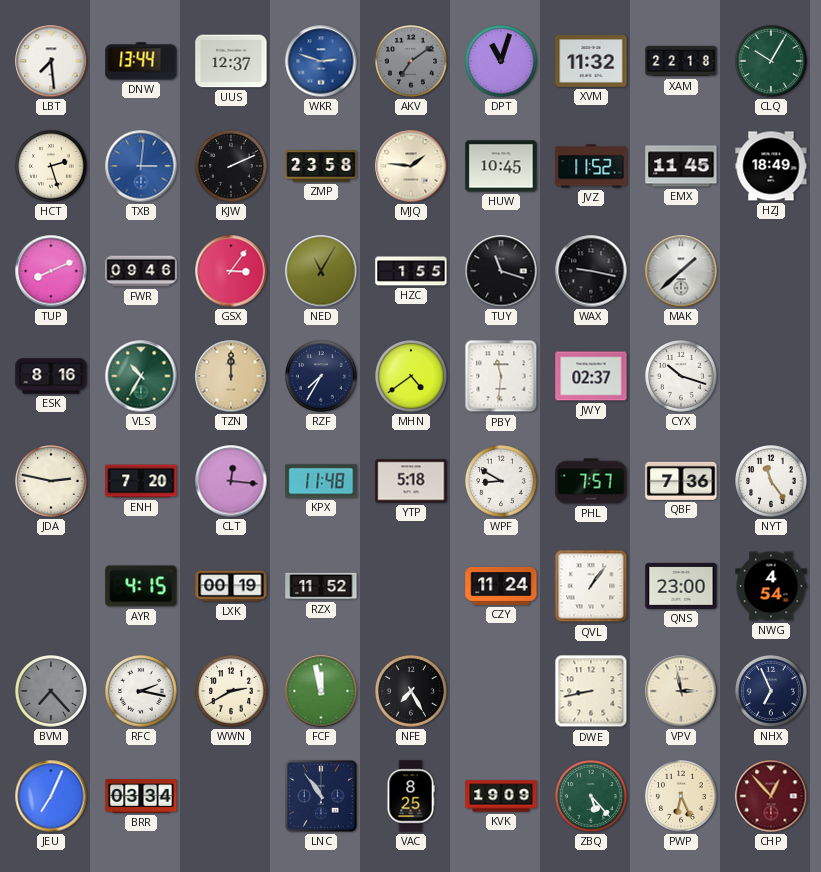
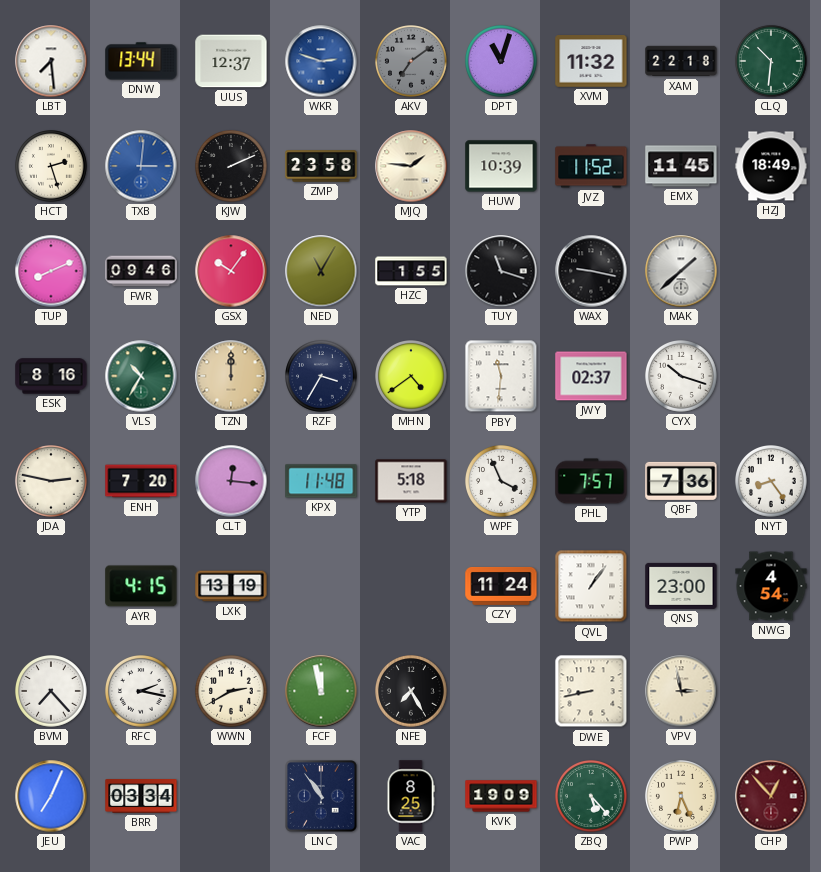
CLQ: 10:05 -> 10:31 (772, 62)
HUW: 10:45 -> 10:39 (501, 166)
GSX: 3:06 -> 10:06 (231, 271)
RZF: 7:35 -> 3:35 (322, 377)
WPF: 8:50 -> 3:56 (502, 482)
NYT: 11:24 -> 8:24 (772, 482)
LXK: 00:19 -> 13:19 (231, 586)
RZX: 11:52 -> none (321, 586)
BVM dial: grey -> white (52, 692)
NHX: 6:56 -> none (772, 692)
